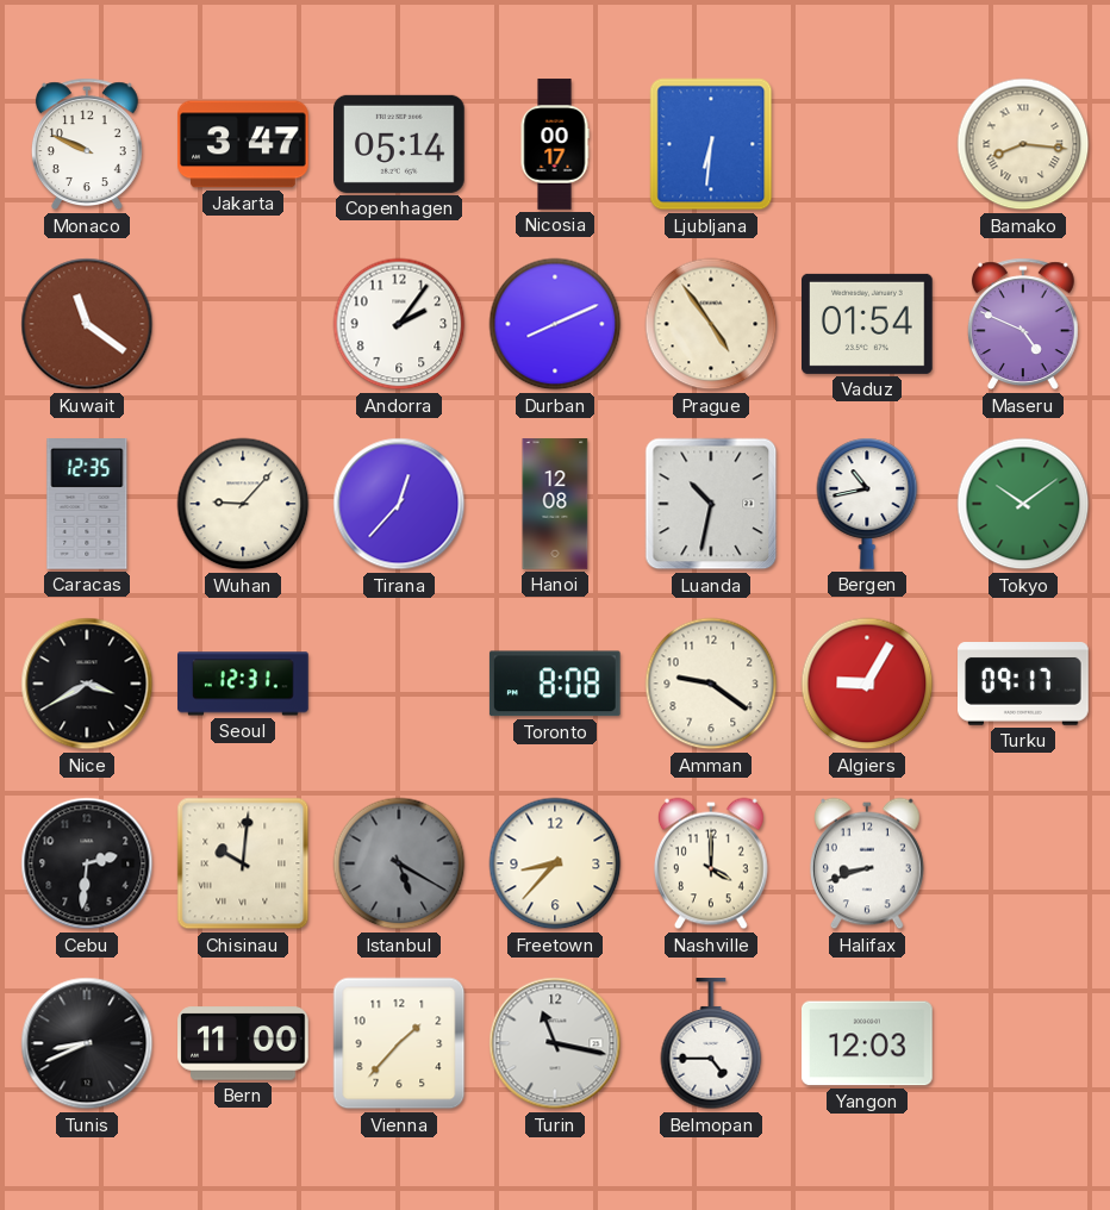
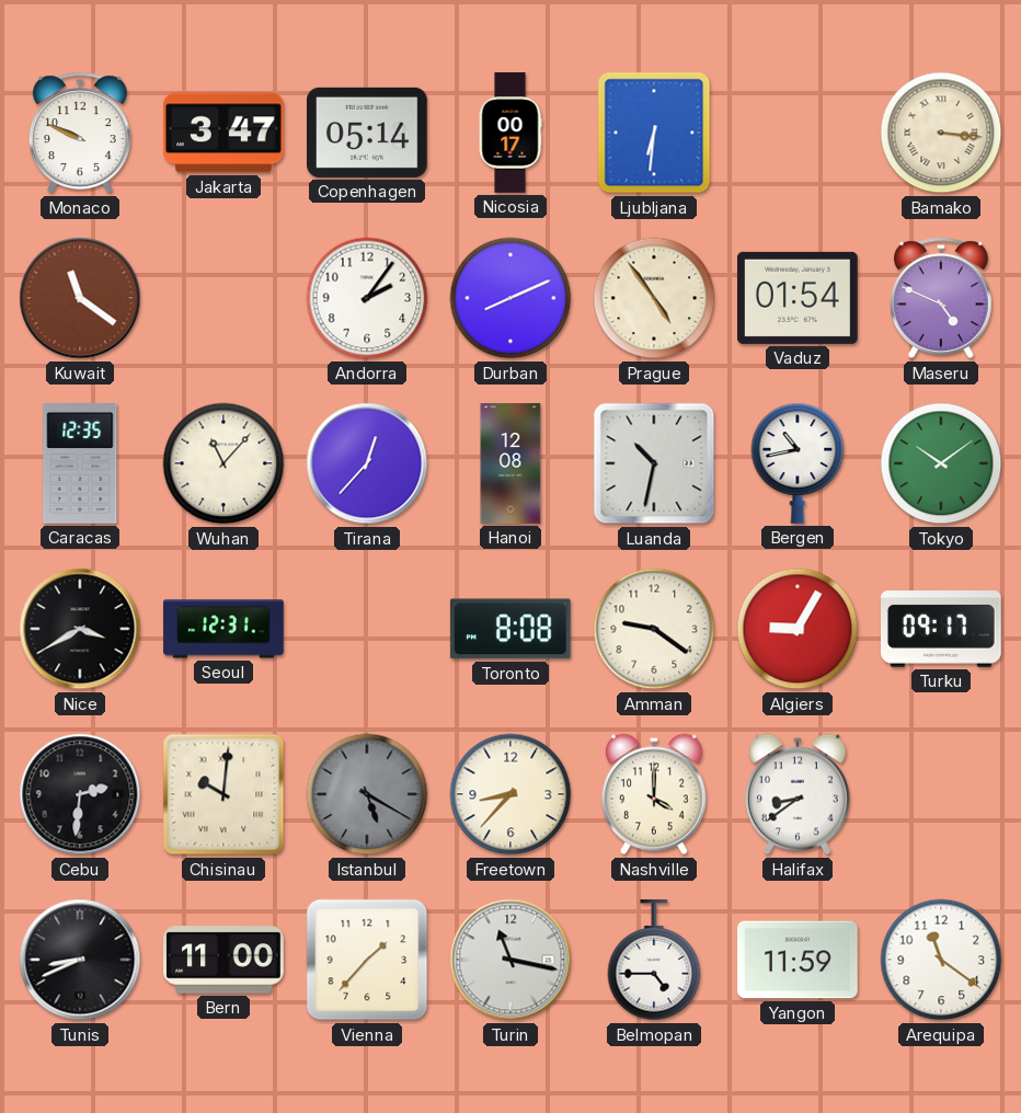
Bamako: 8:16 -> 3:16 (941, 133)
Wuhan: 9:07 -> 11:07 (223, 463)
Halifax: 8:42 -> 8:39 (798, 794)
Yangon: 12:03 -> 11:59 (799, 960)
Arequipa: none -> 11:21 (941, 960)
